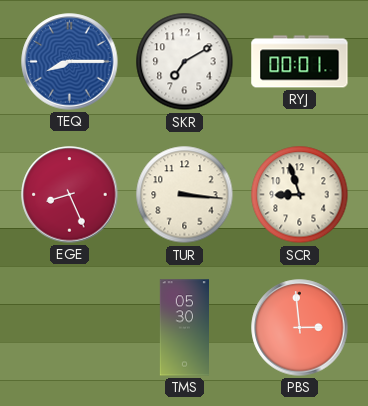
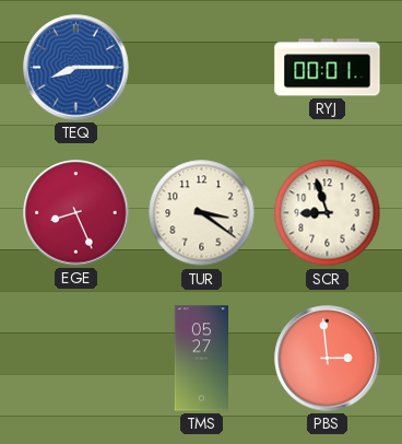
SKR: 7:10 -> none (185, 62)
TUR: 3:16 -> 3:21 (202, 213)
TMS: 05:30 -> 05:27 (201, 359)
